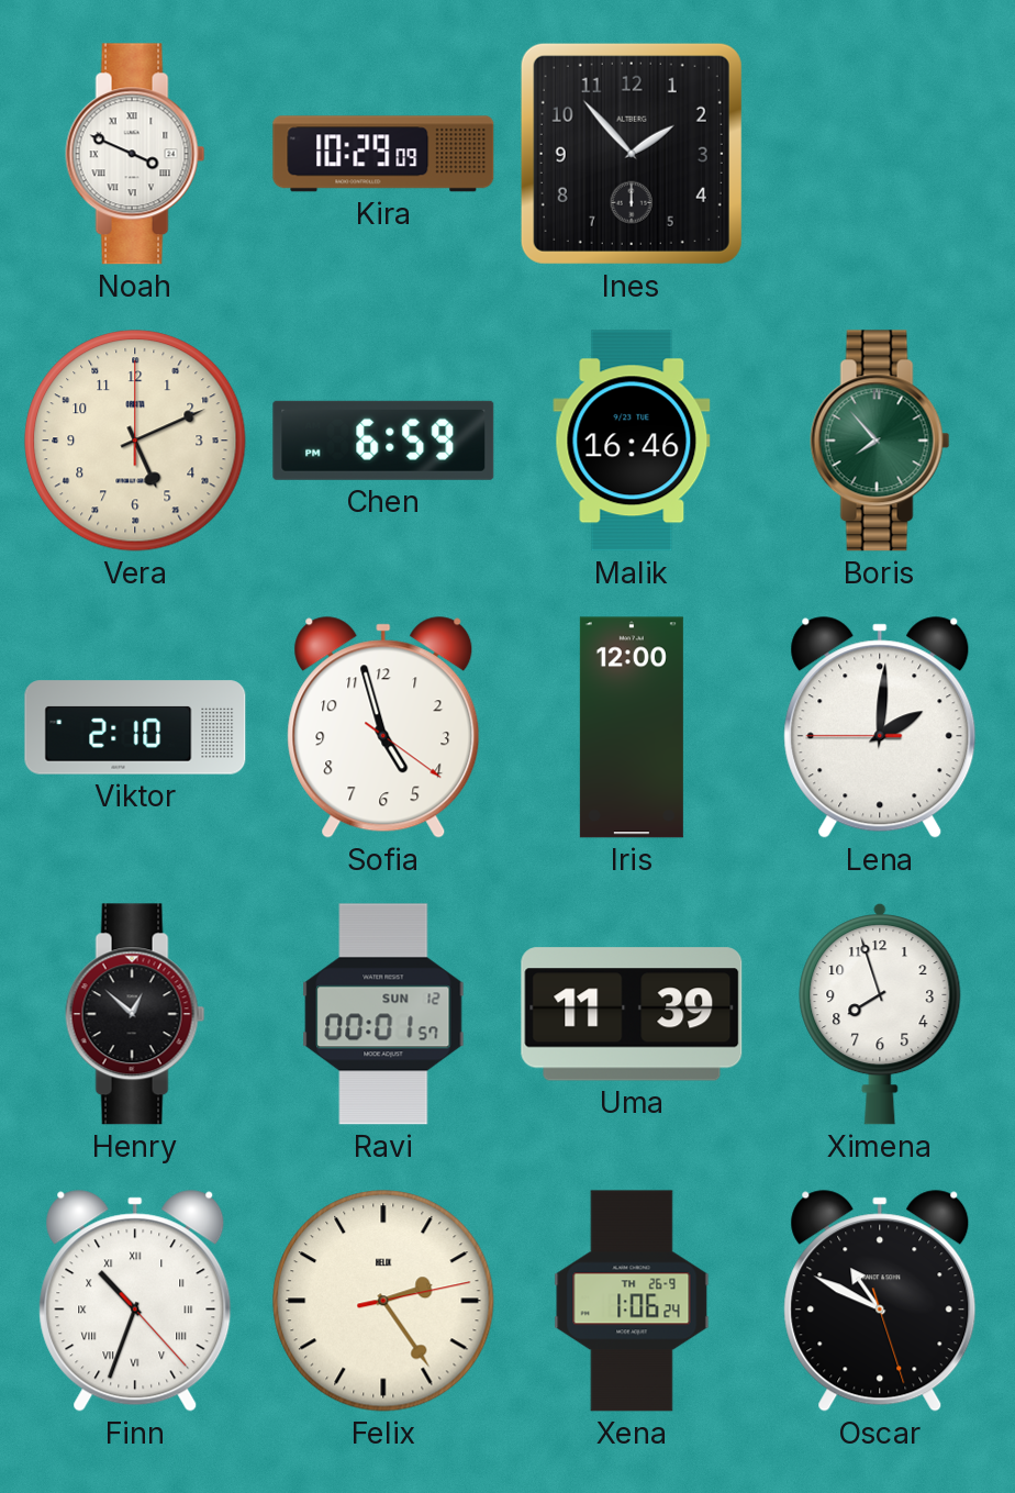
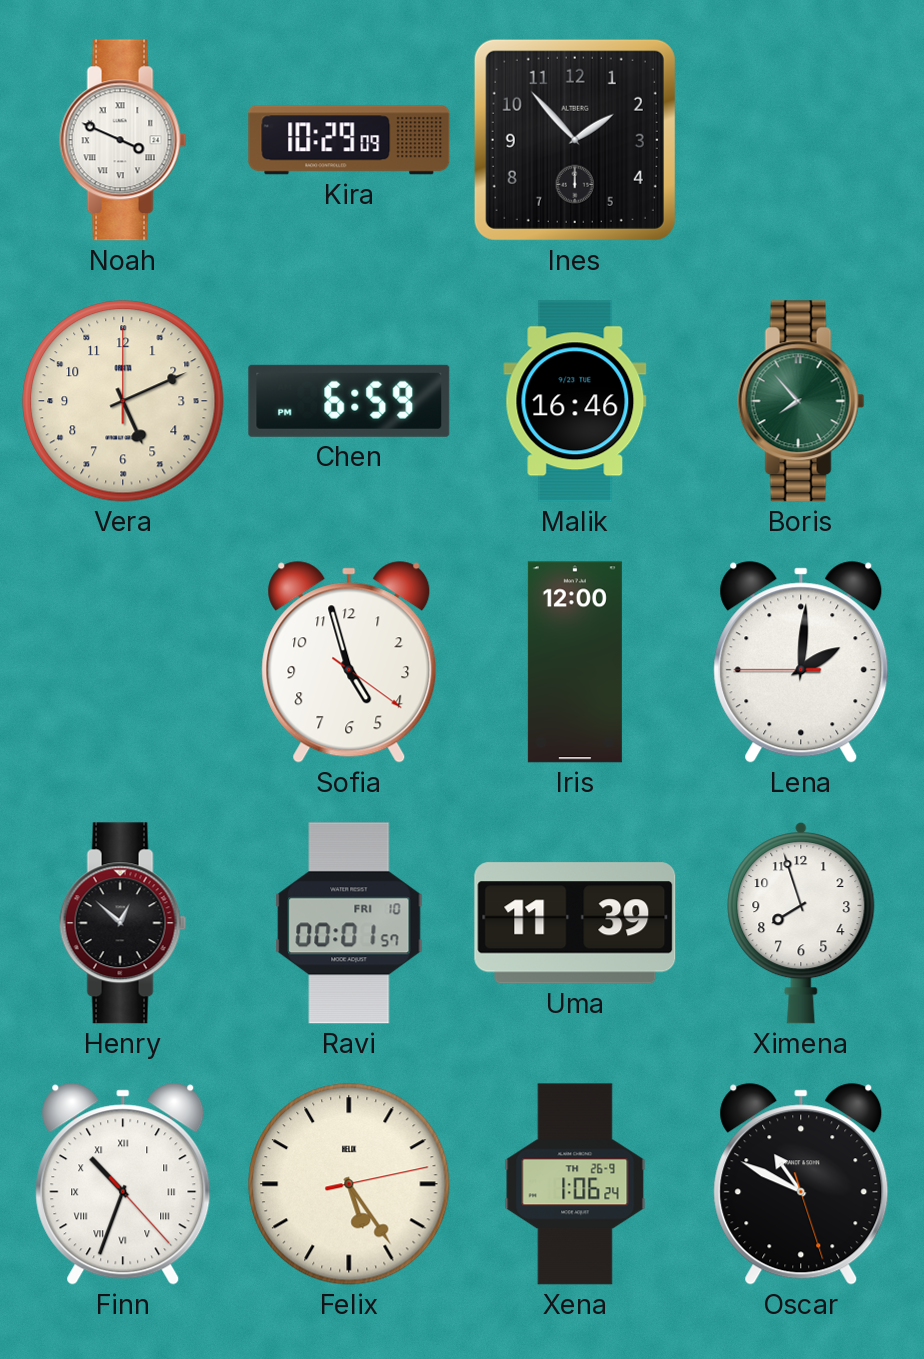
Viktor: 2:10 -> none (135, 727)
Ravi date: SUN 12 -> FRI 10 (349, 923)
Felix: 2:24 -> 5:24 (349, 1184)
